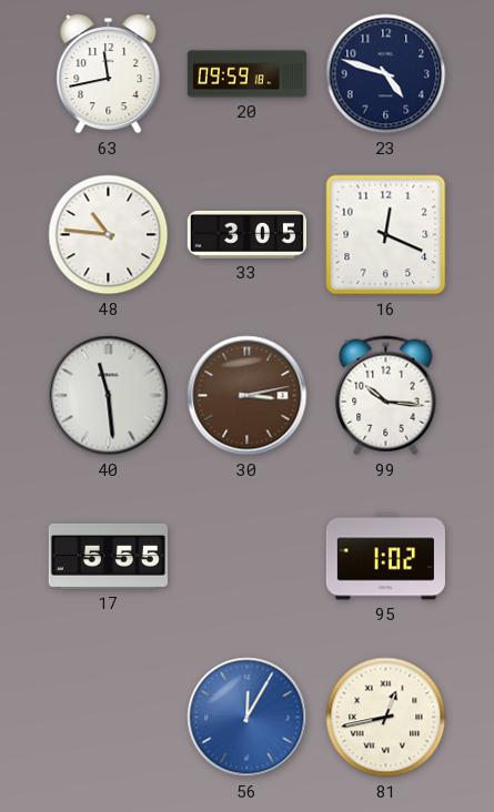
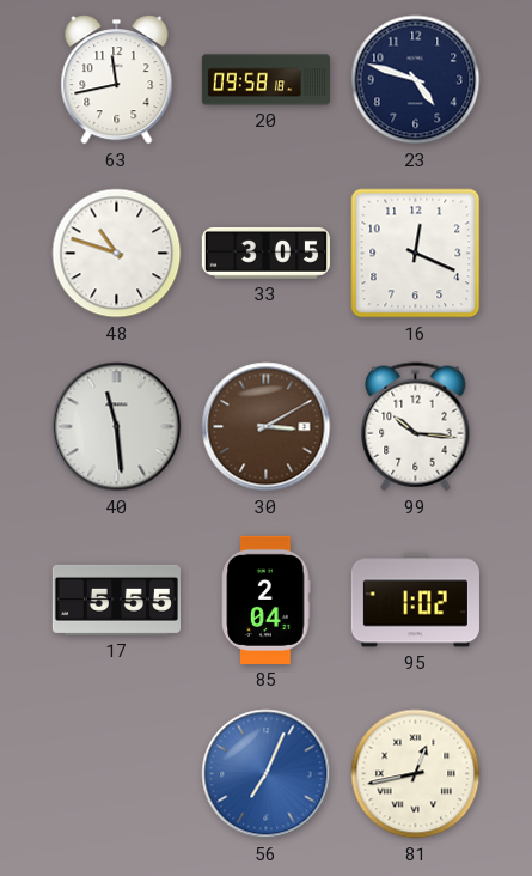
20: 09:59 -> 09:58 (265, 80)
48: 10:46 -> 10:48 (117, 254)
30: 3:13 -> 3:10 (267, 427)
85: none -> 2:04 (267, 600)
56: 12:05 -> 7:04 (267, 774)
